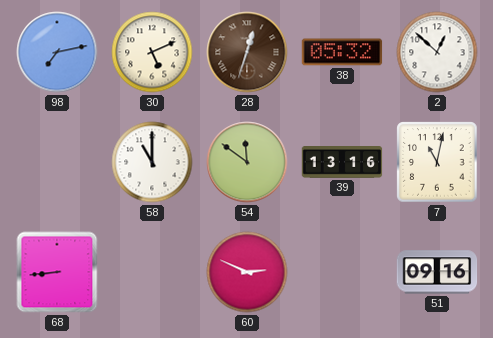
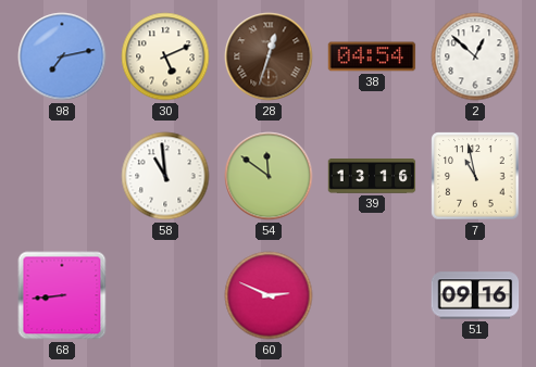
38: 05:32 -> 04:54 (372, 56)
58: 11:00 -> 10:59 (165, 176)
7: 11:02 -> 10:58 (475, 176)
